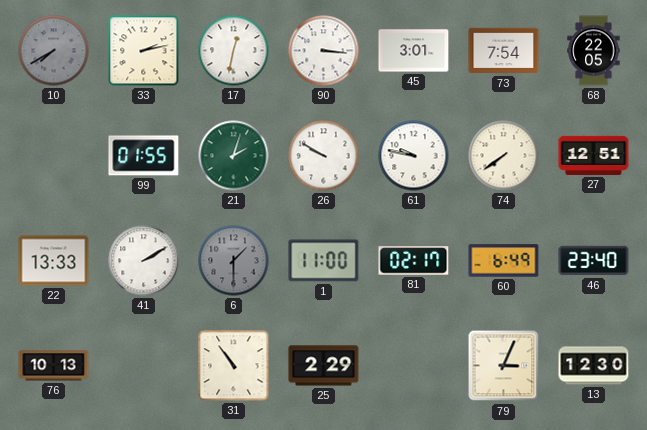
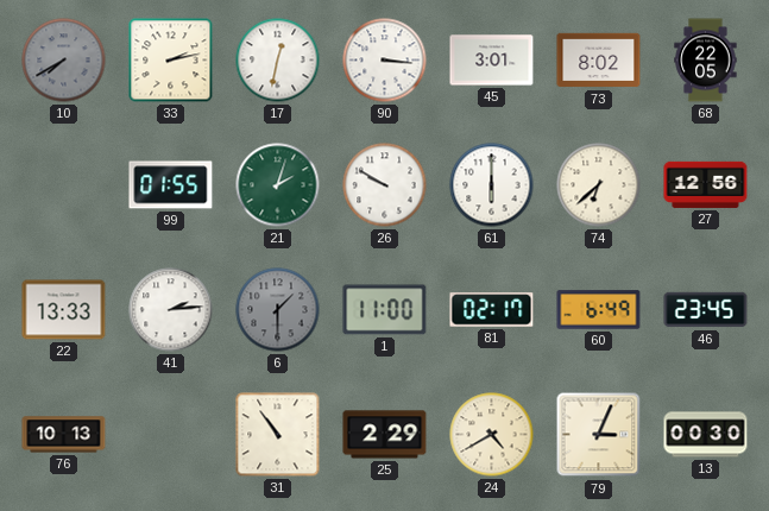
73: 7:54 -> 8:02 (599, 61)
61: 9:47 -> 6:00 (492, 185)
74: 7:39 -> 6:38 (599, 185)
27: 12:51 -> 12:56 (706, 184)
41: 2:10 -> 2:14 (171, 310)
46: 23:40 -> 23:45 (706, 310)
24: none -> 4:40 (492, 435)
13: 12:30 -> 00:30 (706, 435)
